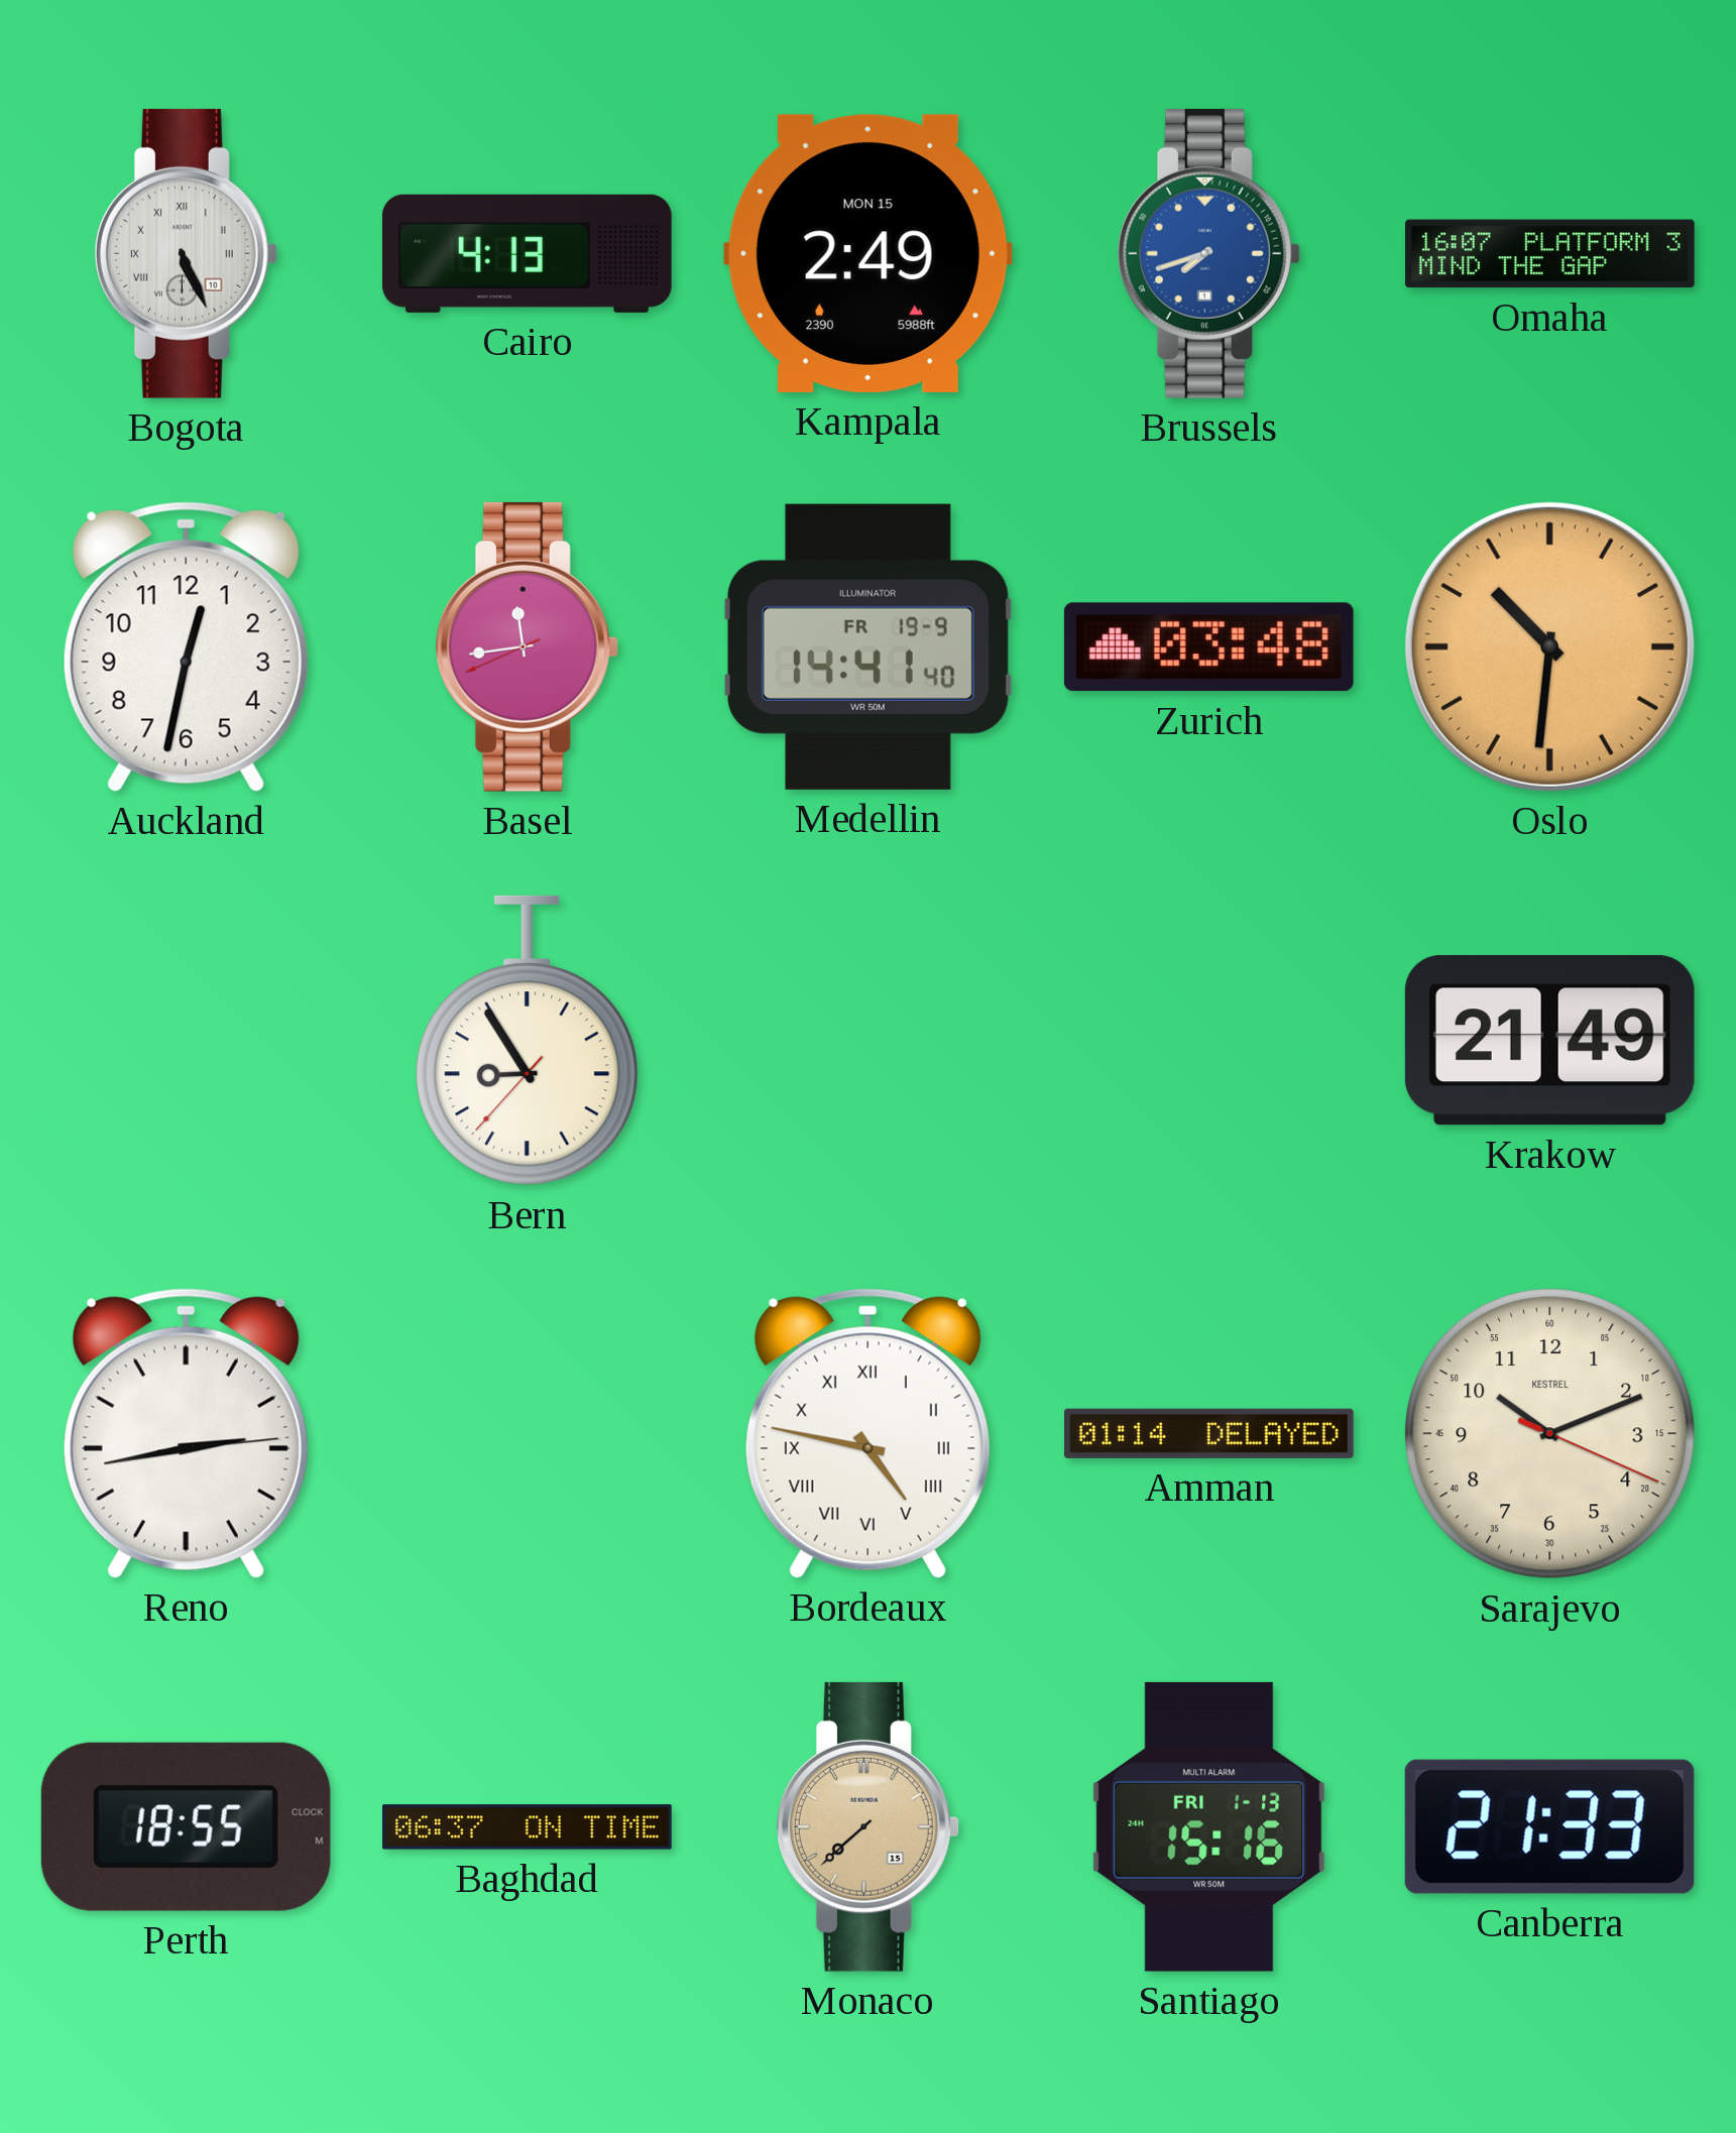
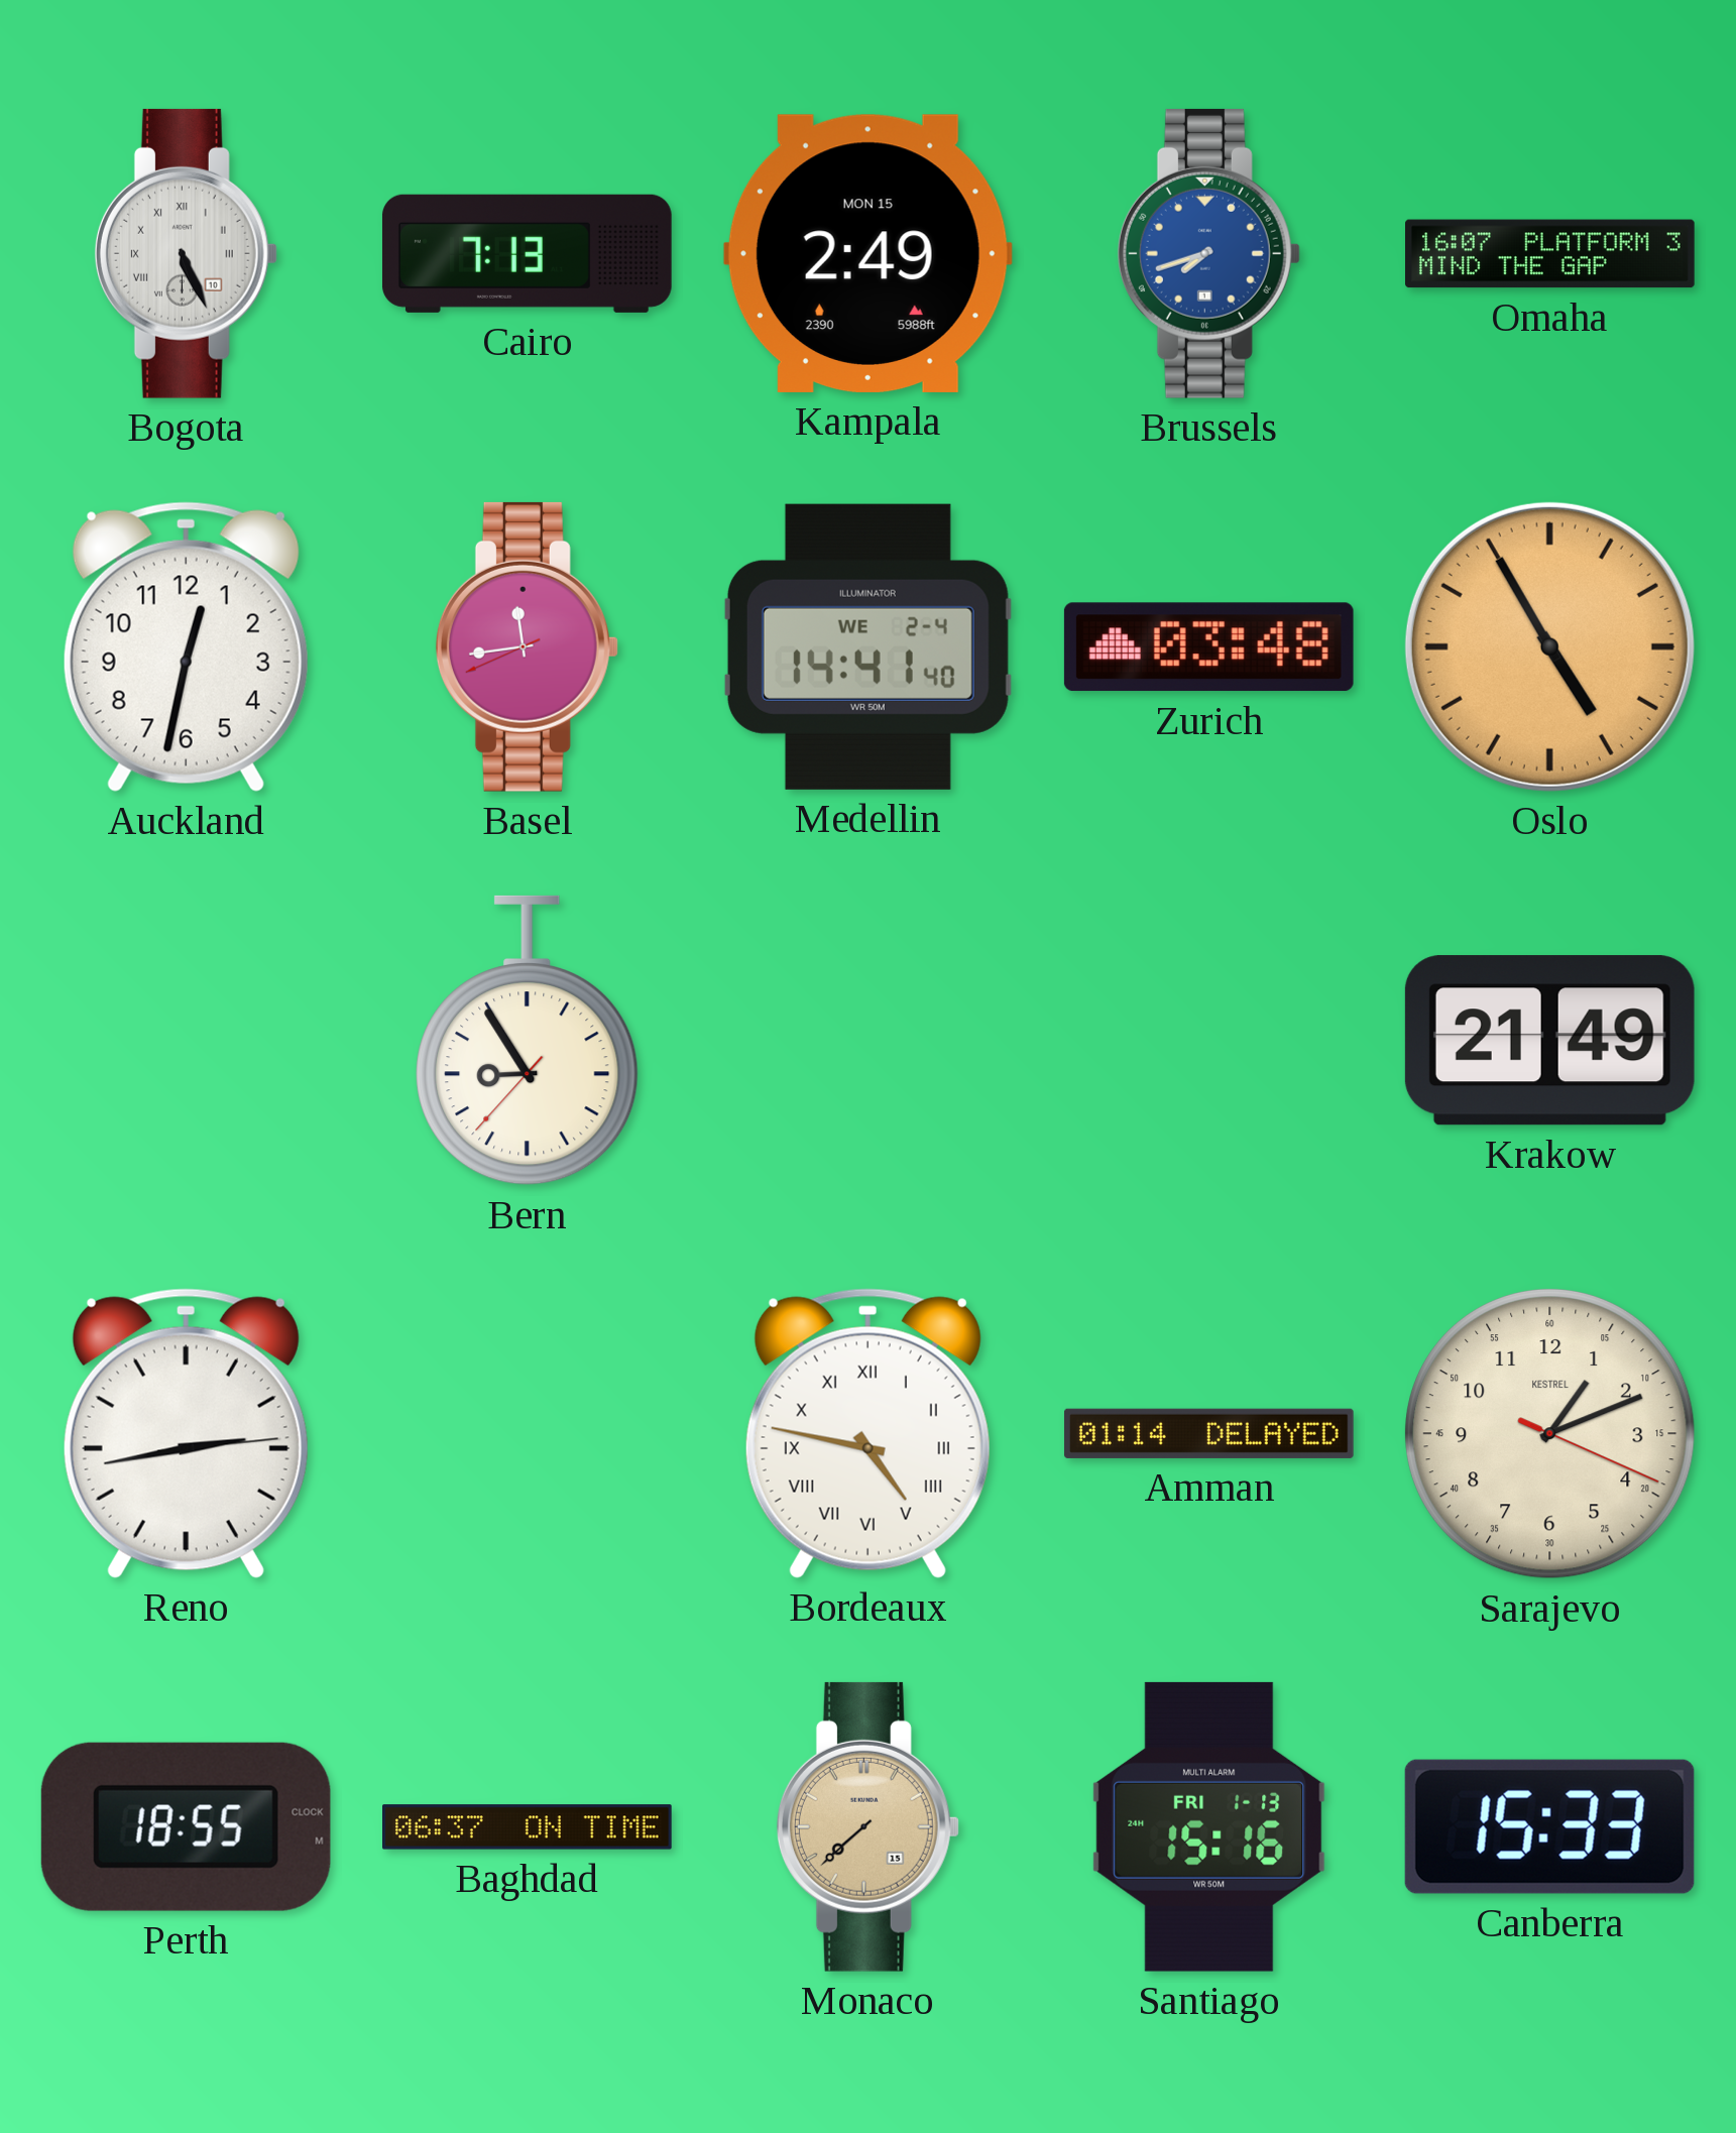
Cairo: 4:13 -> 7:13 (527, 253)
Medellin date: FR 19-9 -> WE 2-4 (867, 646)
Oslo: 10:31 -> 4:55 (1549, 646)
Sarajevo: 10:11 -> 1:11 (1549, 1433)
Canberra: 21:33 -> 15:33 (1549, 1826)
